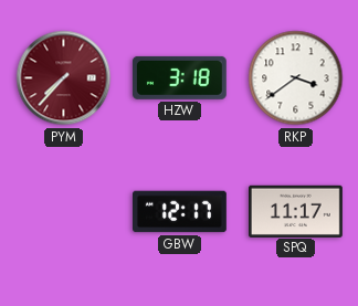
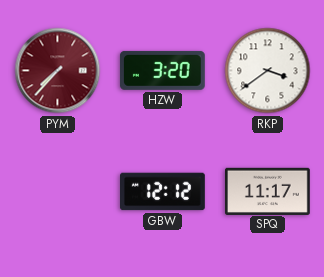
HZW: 3:18 -> 3:20 (162, 70)
GBW: 12:17 -> 12:12 (163, 192)
